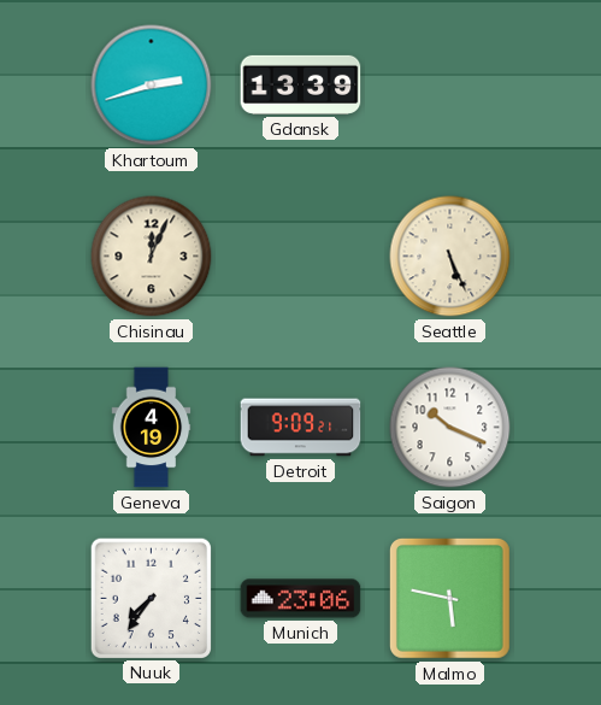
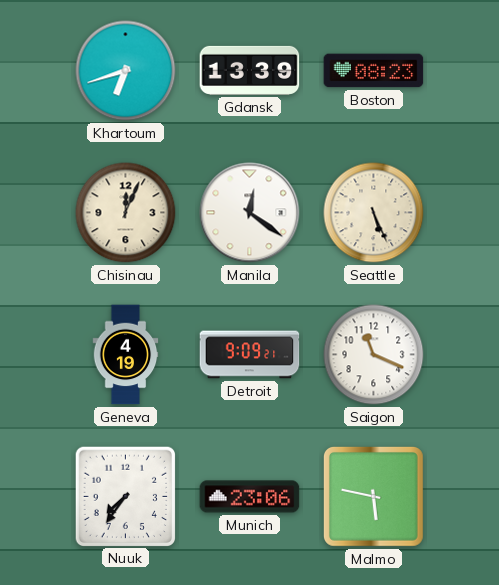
Khartoum: 2:42 -> 6:42 (126, 71)
Boston: none -> 08:23 (374, 71)
Manila: none -> 12:21 (250, 213)
Saigon: 10:19 -> 11:19 (374, 355)
